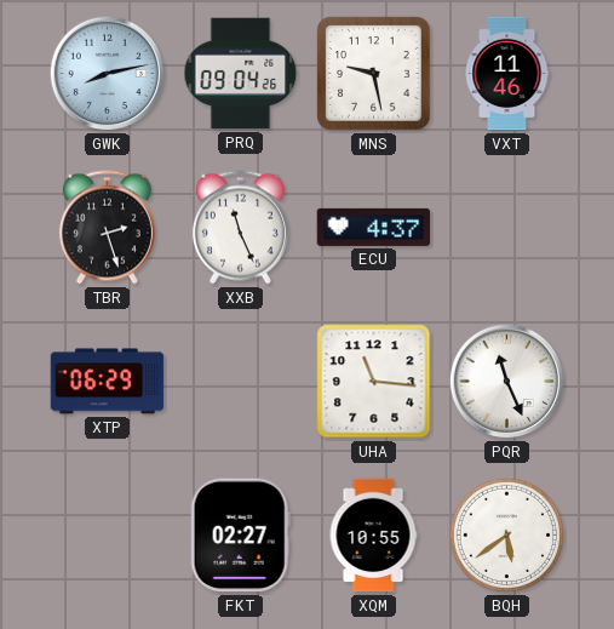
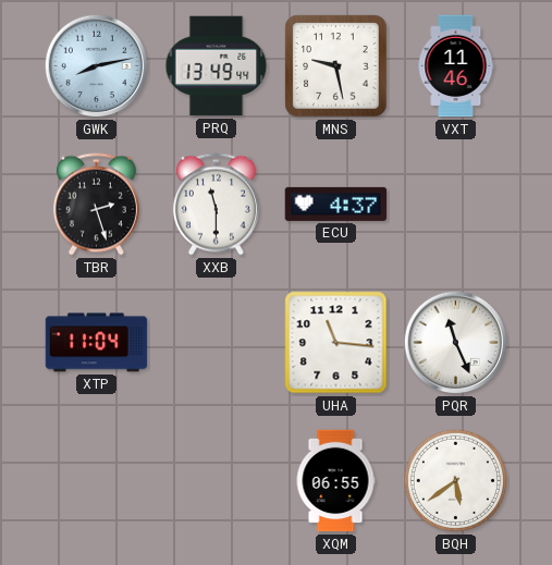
PRQ: 09:04 -> 13:49 (217, 66)
XXB: 11:26 -> 11:30 (216, 205)
XTP: 06:29 -> 11:04 (97, 343)
FKT: 02:27 -> none (240, 536)
XQM: 10:55 -> 06:55 (335, 481)
